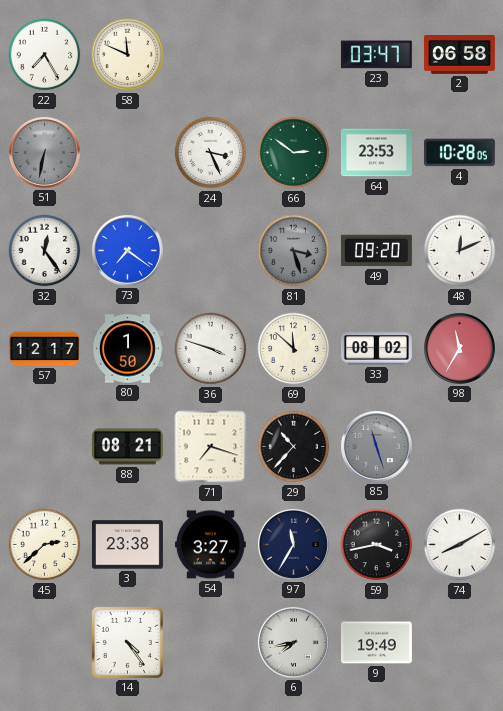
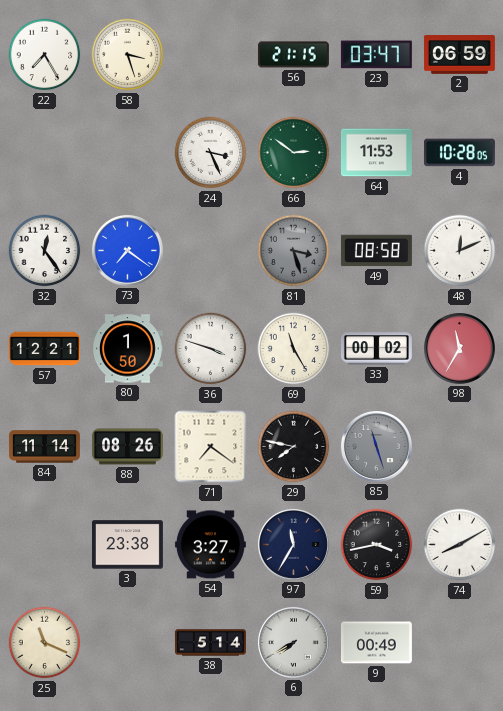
58: 11:49 -> 3:27 (128, 55)
56: none -> 21:15 (293, 55)
2: 06:58 -> 06:59 (459, 55)
51: 6:32 -> none (44, 152)
64: 23:53 -> 11:53 (376, 153)
49: 09:20 -> 08:58 (376, 251)
57: 12:17 -> 12:21 (44, 349)
69: 11:52 -> 11:25 (294, 349)
33: 08:02 -> 00:02 (376, 349)
84: none -> 11:14 (44, 447)
88: 08:21 -> 08:26 (127, 447)
71: 7:18 -> 7:21 (211, 447)
29: 10:37 -> 7:47 (294, 447)
45: 2:38 -> none (45, 545)
25: none -> 11:19 (45, 643)
14: 4:24 -> none (127, 642)
38: none -> 5:14 (210, 643)
6: 7:43 -> 7:40 (293, 642)
9: 19:49 -> 00:49 (376, 643)
